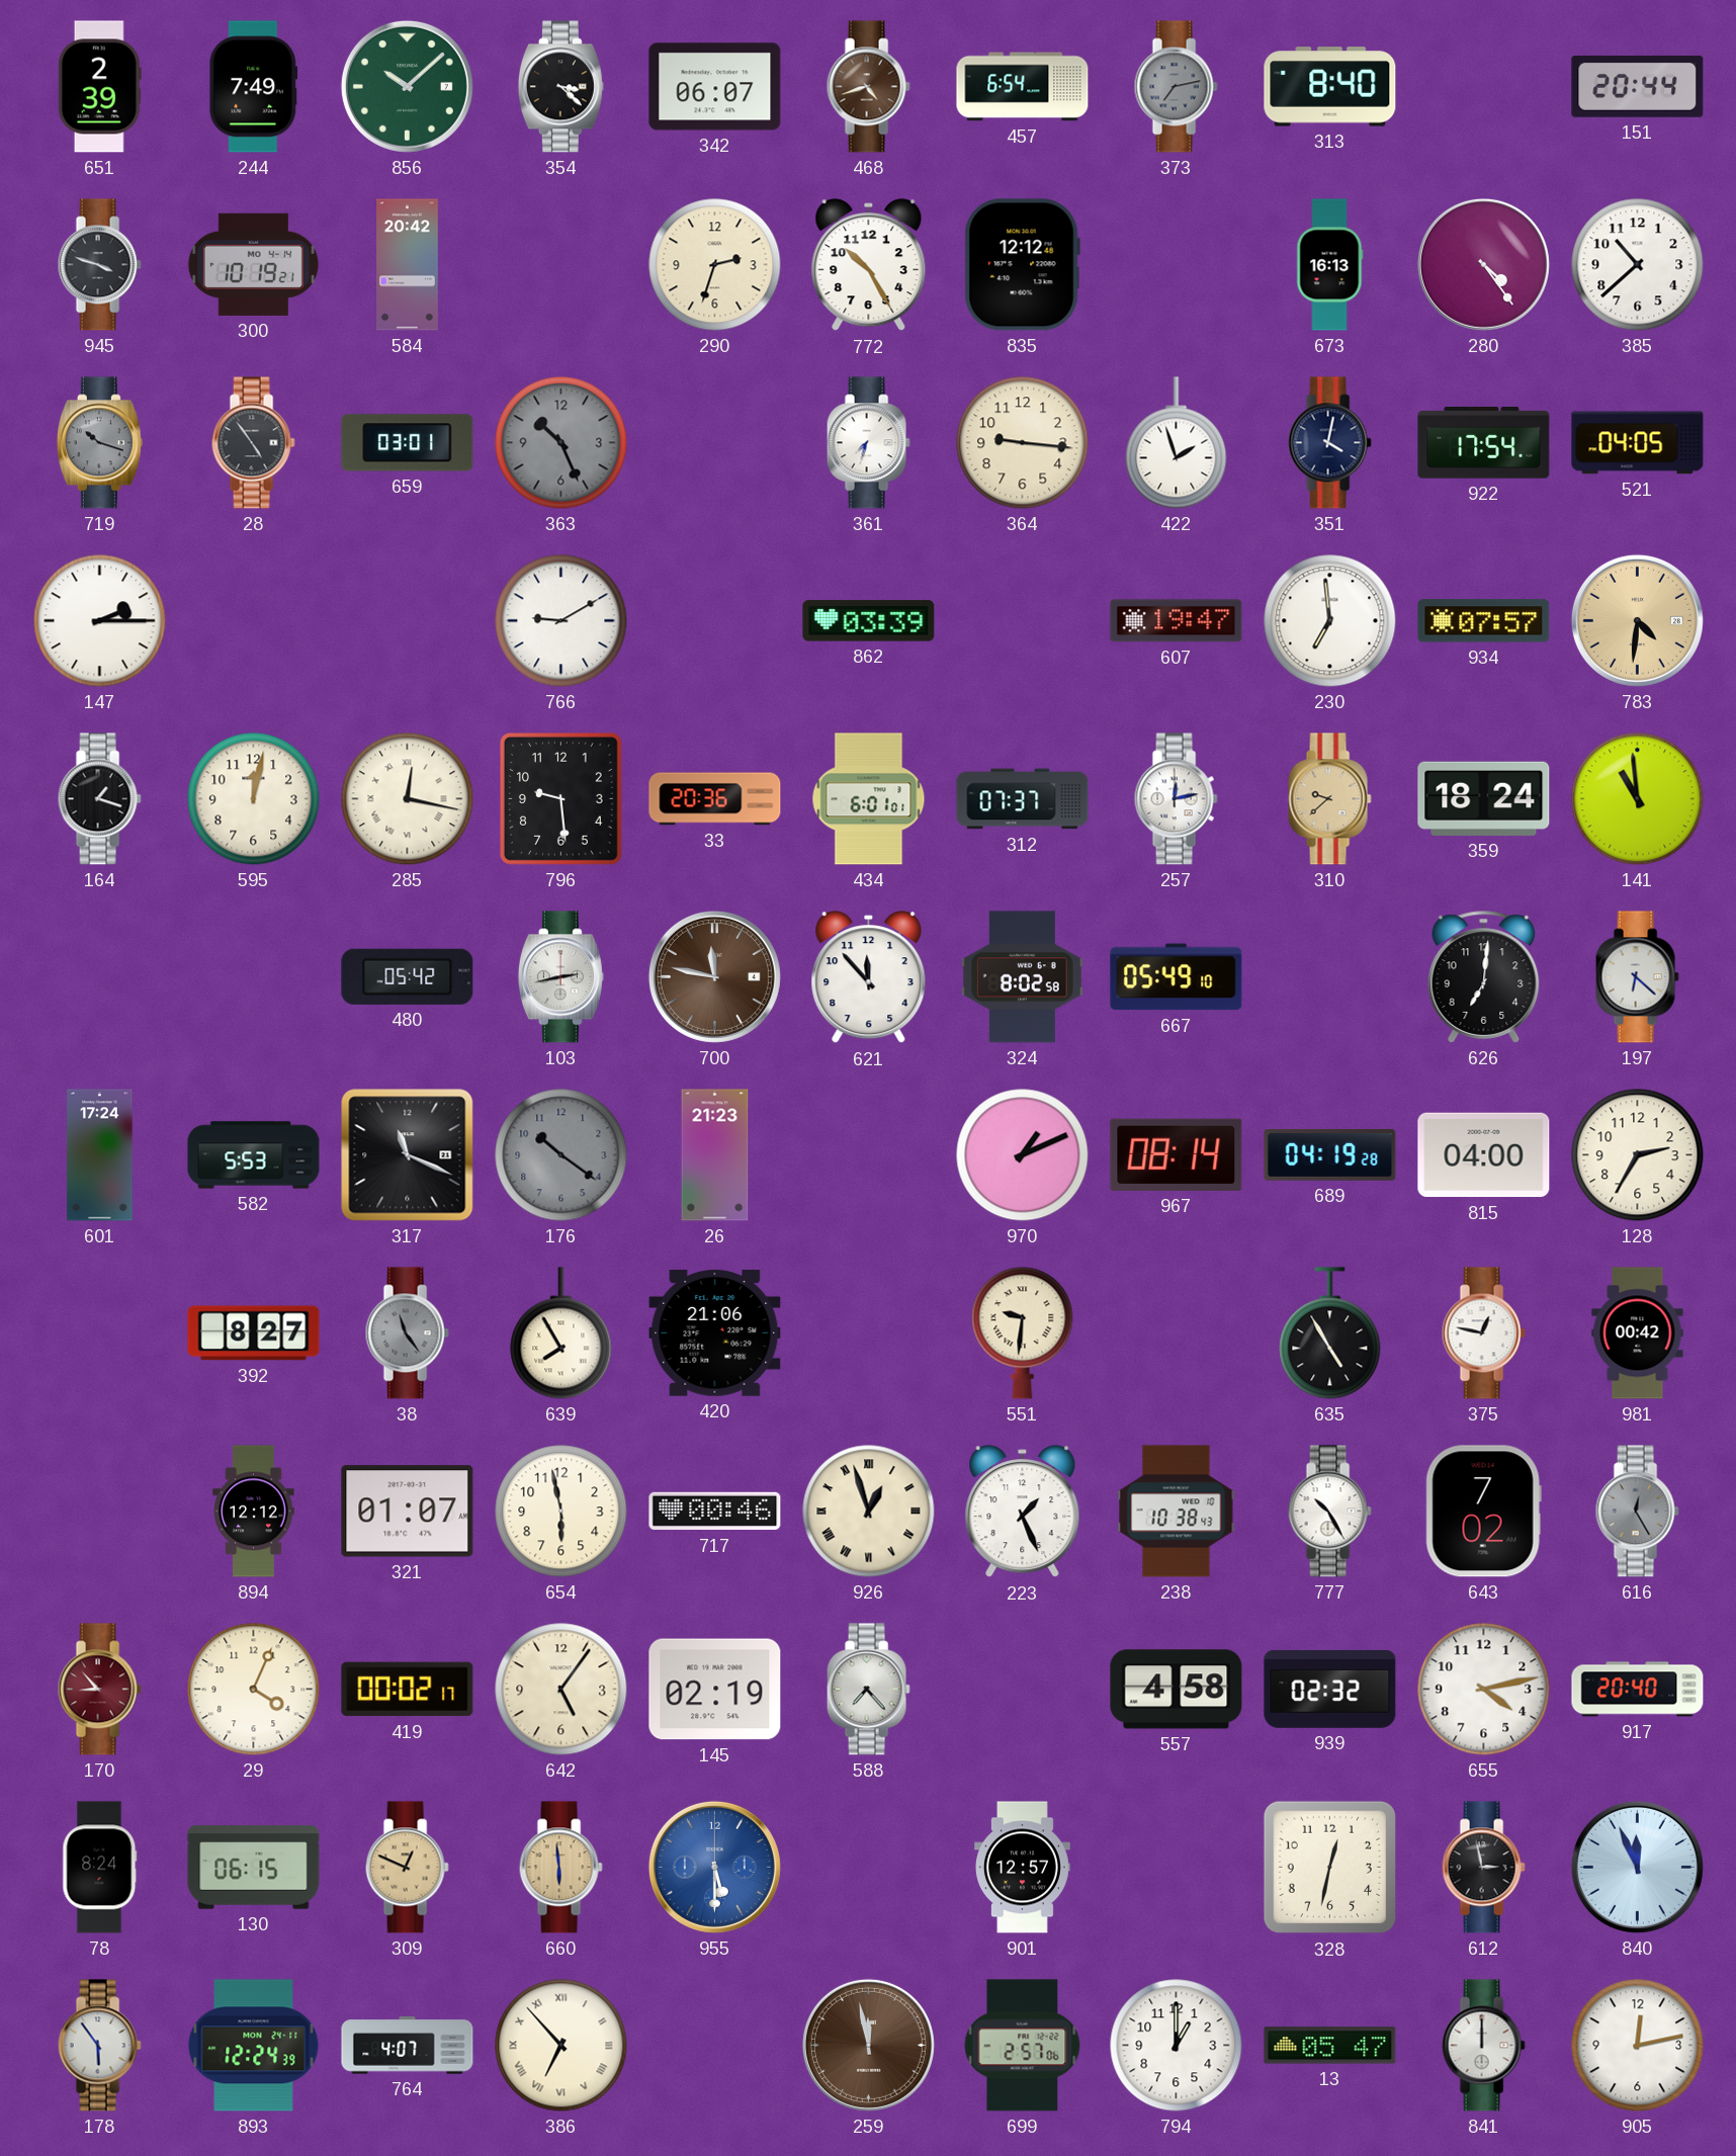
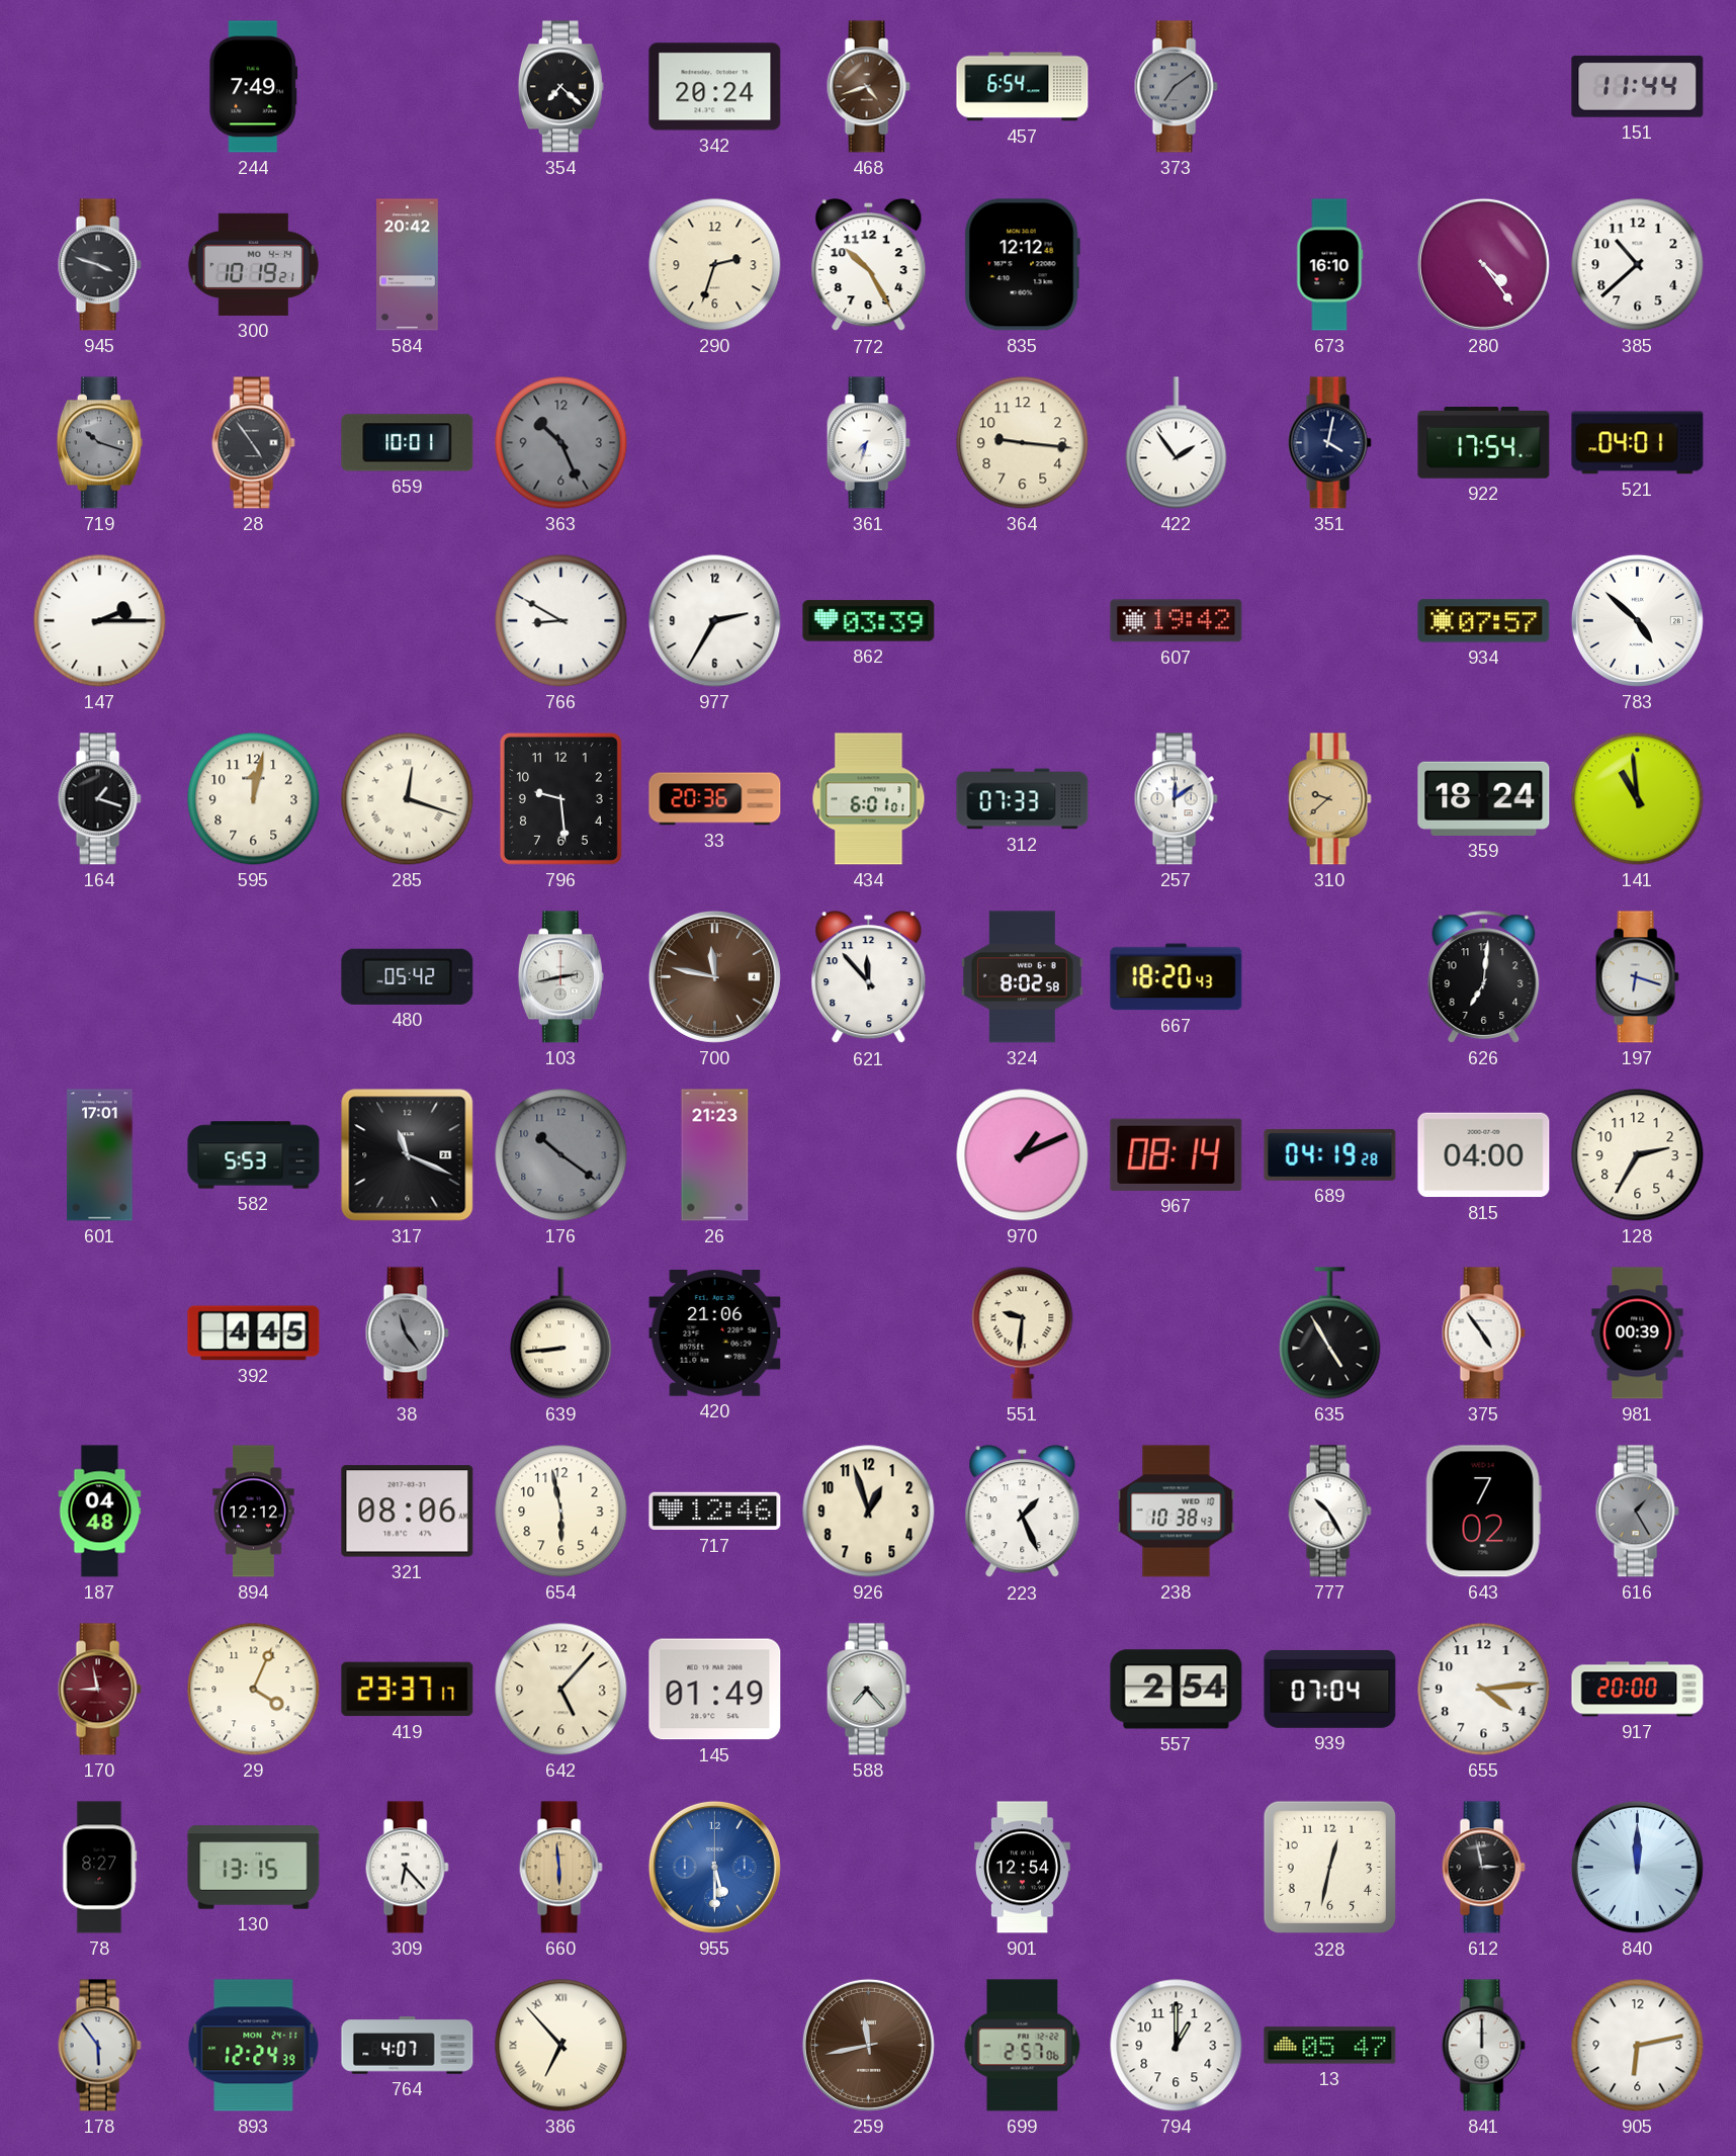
651: 2:39 -> none (99, 87)
856: 10:08 -> none (407, 86)
354: 3:22 -> 7:22 (560, 87)
342: 06:07 -> 20:24 (715, 87)
373: 7:13 -> 7:09 (1176, 87)
313: 8:40 -> none (1330, 87)
151: 20:44 -> 11:44 (1638, 86)
673: 16:13 -> 16:10 (1330, 265)
659: 03:01 -> 10:01 (408, 443)
422: 1:57 -> 1:54 (1177, 443)
521: 04:05 -> 04:01 (1638, 443)
766: 9:10 -> 8:50 (561, 621)
977: none -> 2:35 (715, 621)
607: 19:47 -> 19:42 (1177, 621)
230: 6:59 -> none (1330, 621)
783: 4:31 -> 4:52 (1637, 620)
783 dial: champagne -> white (1637, 620)
285: 12:17 -> 12:18 (408, 799)
312: 07:37 -> 07:33 (1023, 799)
257: 12:13 -> 12:09 (1176, 799)
667: 05:49 -> 18:20 (1177, 977)
197: 6:22 -> 6:18 (1637, 977)
601: 17:24 -> 17:01 (100, 1155)
392: 8:27 -> 4:45 (254, 1333)
639: 7:55 -> 8:44 (561, 1333)
375: 12:47 -> 4:54 (1483, 1333)
981: 00:42 -> 00:39 (1638, 1333)
187: none -> 04:48 (100, 1512)
321: 01:07 -> 08:06 (408, 1512)
717: 00:46 -> 12:46 (715, 1512)
926 numerals: Roman -> Arabic (869, 1512)
616: 12:25 -> 1:25 (1637, 1512)
170: 8:53 -> 8:58 (99, 1690)
419: 00:02 -> 23:37 (408, 1690)
642: 5:06 -> 5:07 (561, 1690)
145: 02:19 -> 01:49 (715, 1690)
557: 4:58 -> 2:54 (1177, 1690)
939: 02:32 -> 07:04 (1330, 1690)
655: 4:13 -> 4:14 (1484, 1690)
917: 20:40 -> 20:00 (1638, 1690)
78: 8:24 -> 8:27 (100, 1868)
130: 06:15 -> 13:15 (254, 1868)
309: 12:49 -> 6:23 (407, 1868)
309 dial: champagne -> white (407, 1868)
901: 12:57 -> 12:54 (1023, 1868)
840: 11:56 -> 12:00 (1637, 1867)
259: 11:58 -> 11:43 (868, 2045)
905: 12:13 -> 6:13 (1638, 2046)
